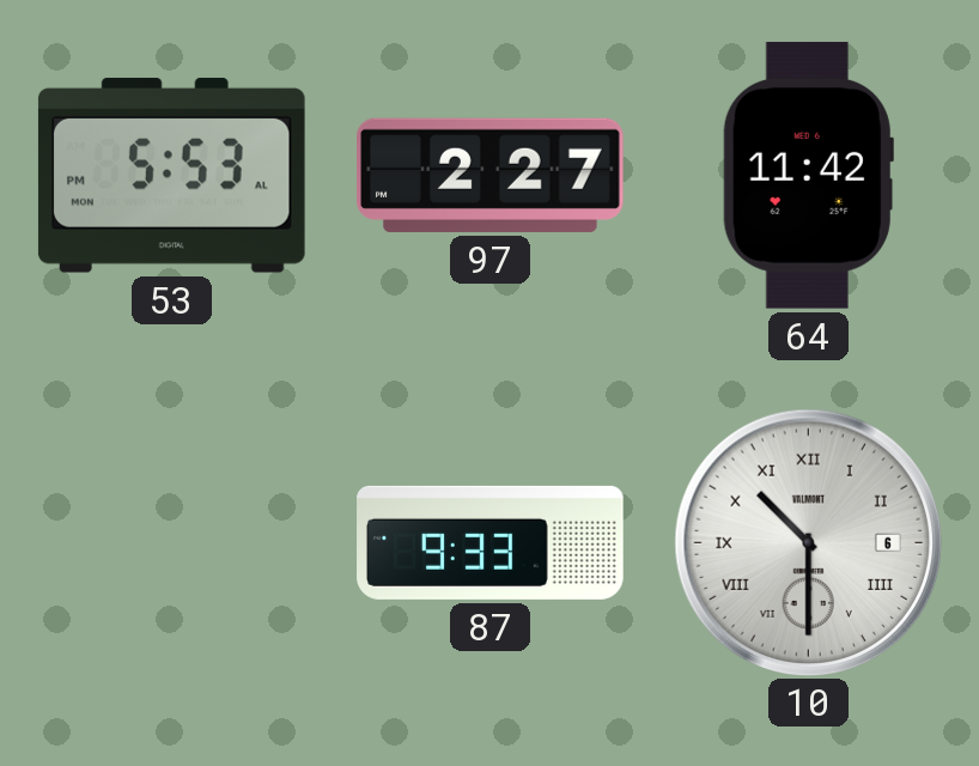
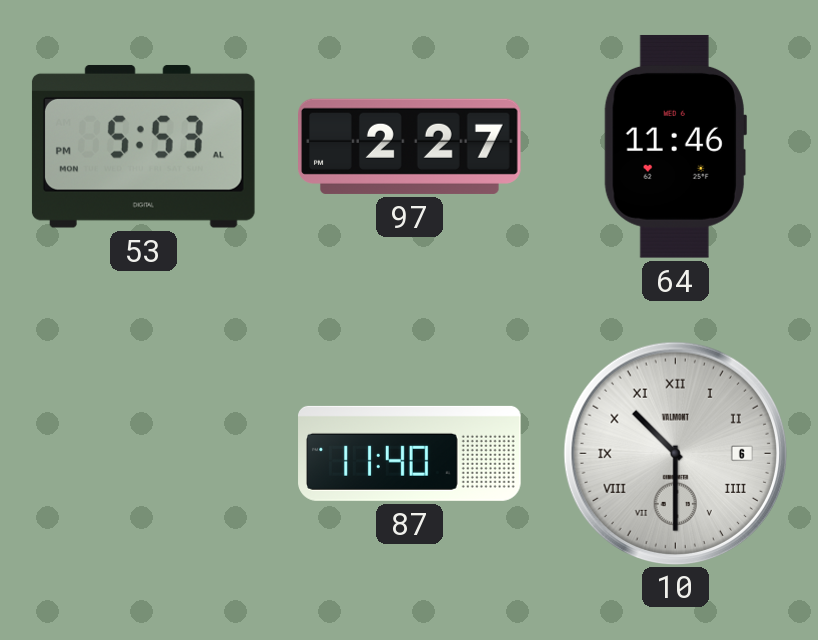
64: 11:42 -> 11:46 (675, 146)
87: 9:33 -> 11:40 (410, 453)
